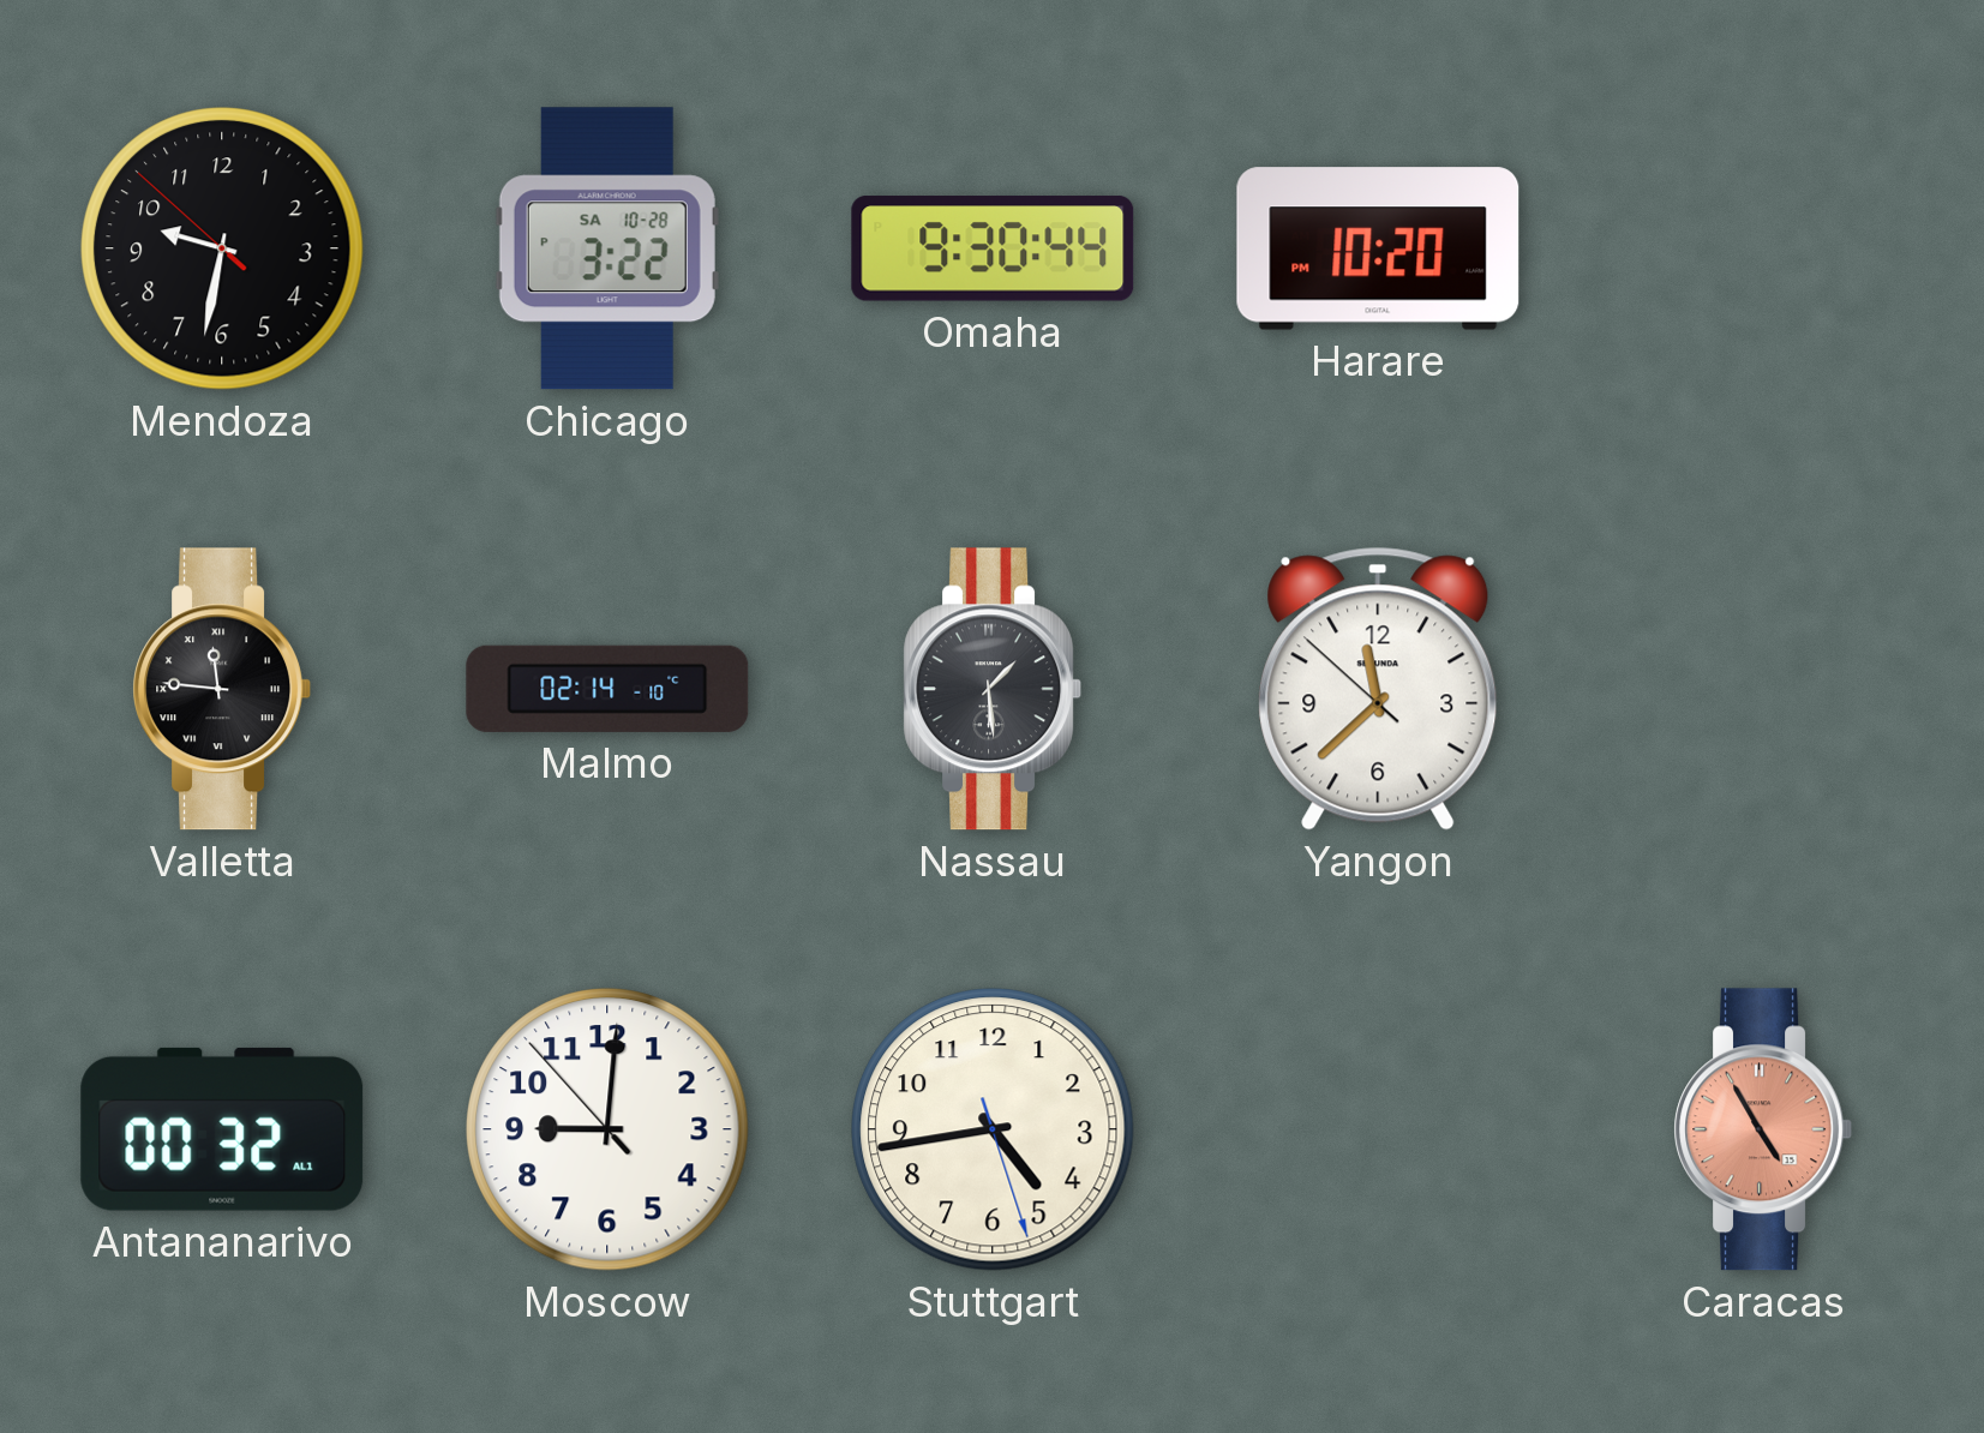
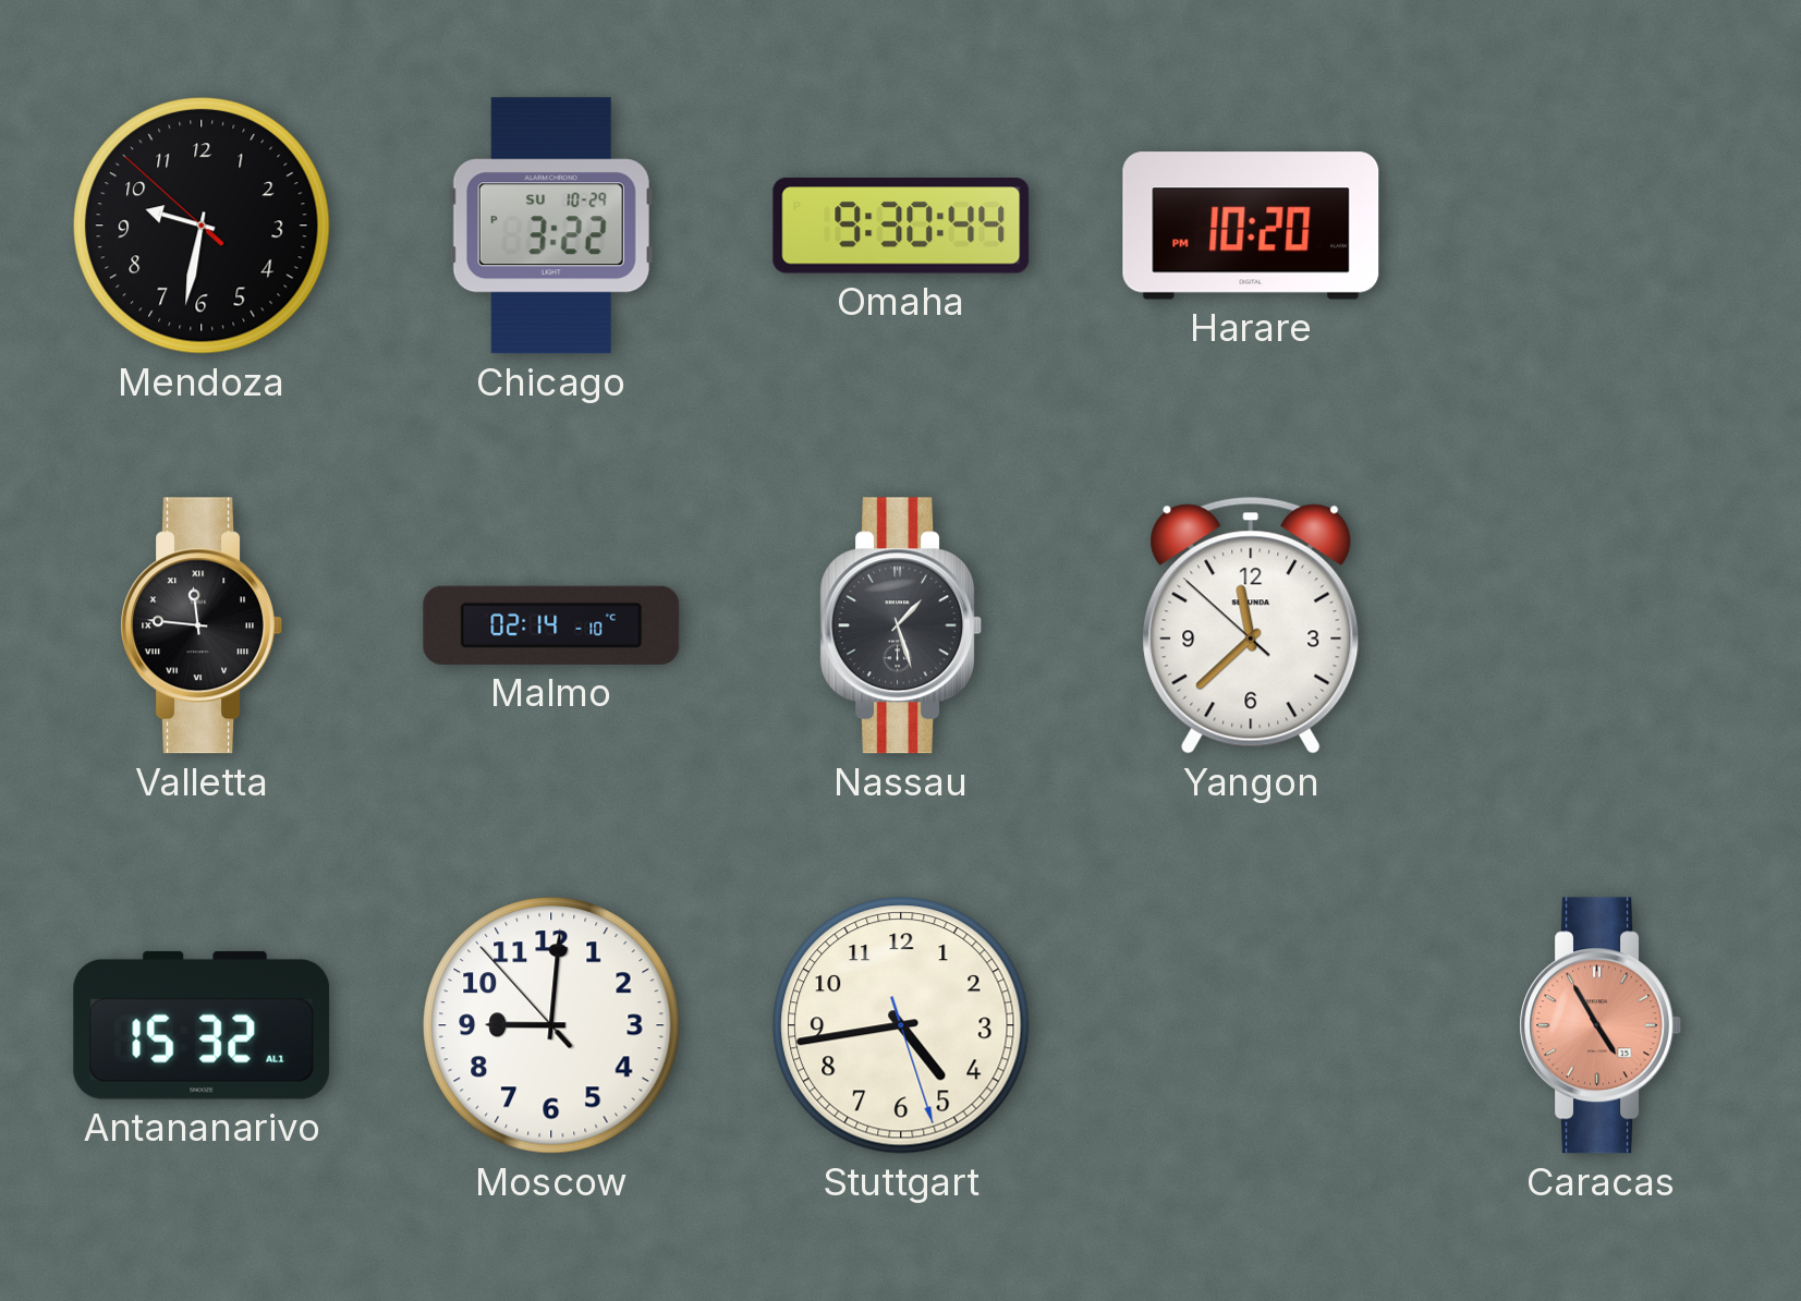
Chicago date: SA 10-28 -> SU 10-29 (551, 226)
Nassau: 1:29 -> 1:27 (900, 625)
Antananarivo: 00:32 -> 15:32 (202, 1025)
